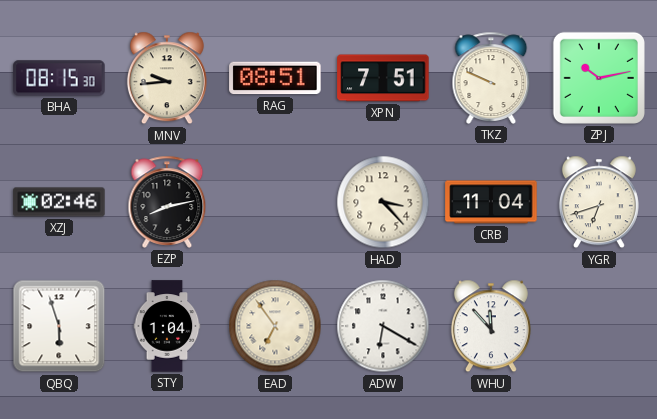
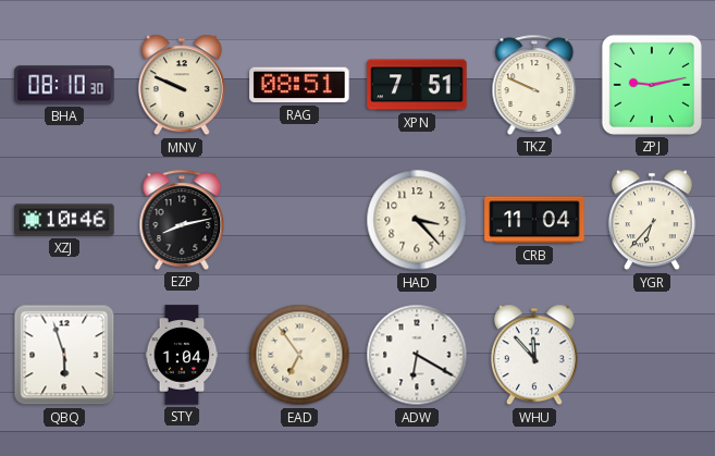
BHA: 08:15 -> 08:10 (64, 85)
MNV: 9:44 -> 9:49 (182, 85)
ZPJ: 10:13 -> 9:13 (652, 85)
XZJ: 02:46 -> 10:46 (64, 220)
YGR: 6:42 -> 6:37 (652, 220)
